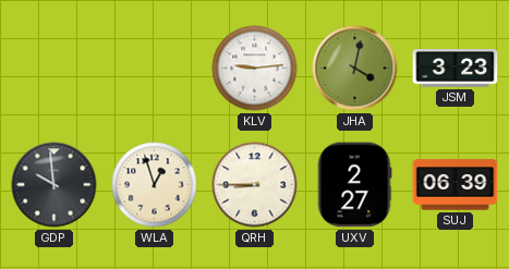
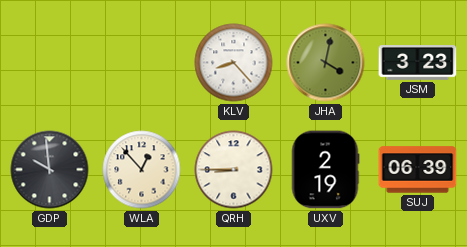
KLV: 9:14 -> 8:23 (234, 63)
WLA: 12:57 -> 12:53 (142, 170)
UXV: 2:27 -> 2:19 (325, 170)
